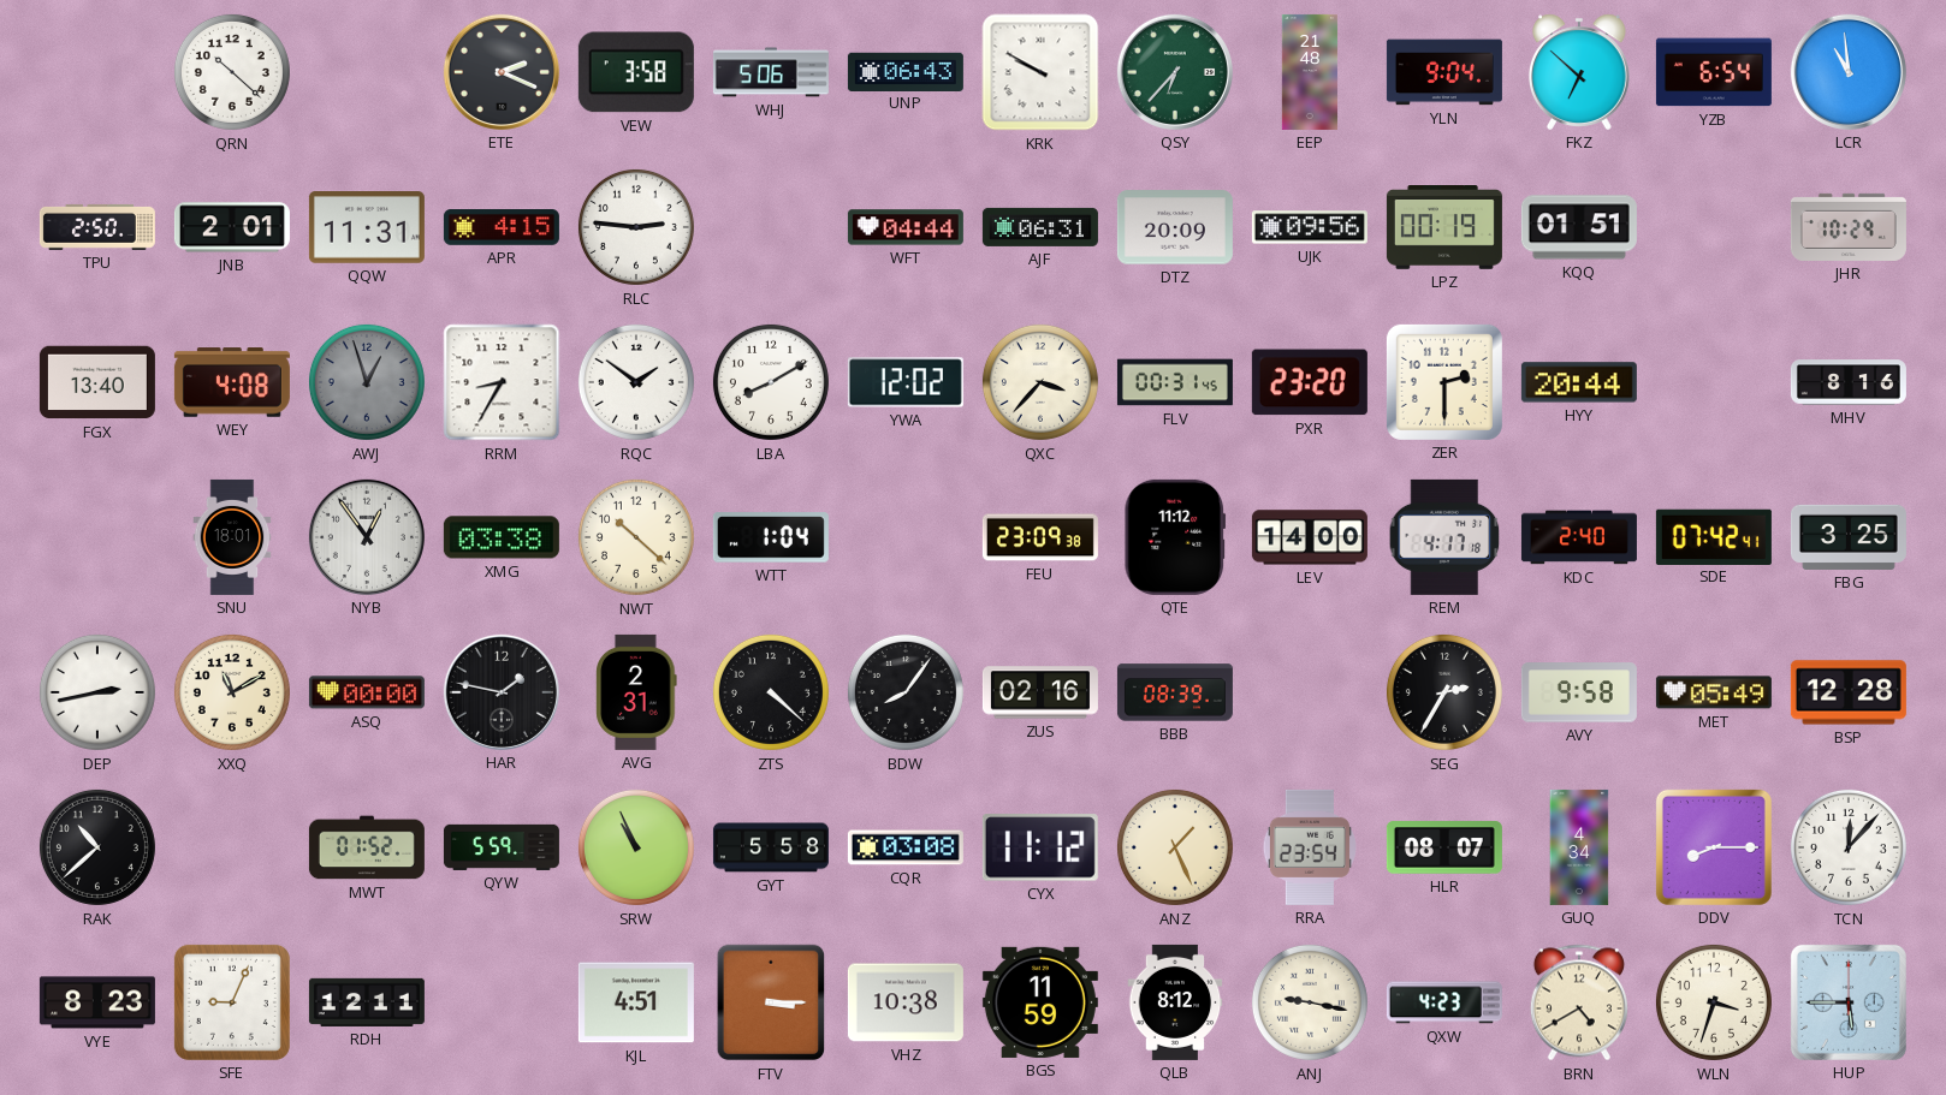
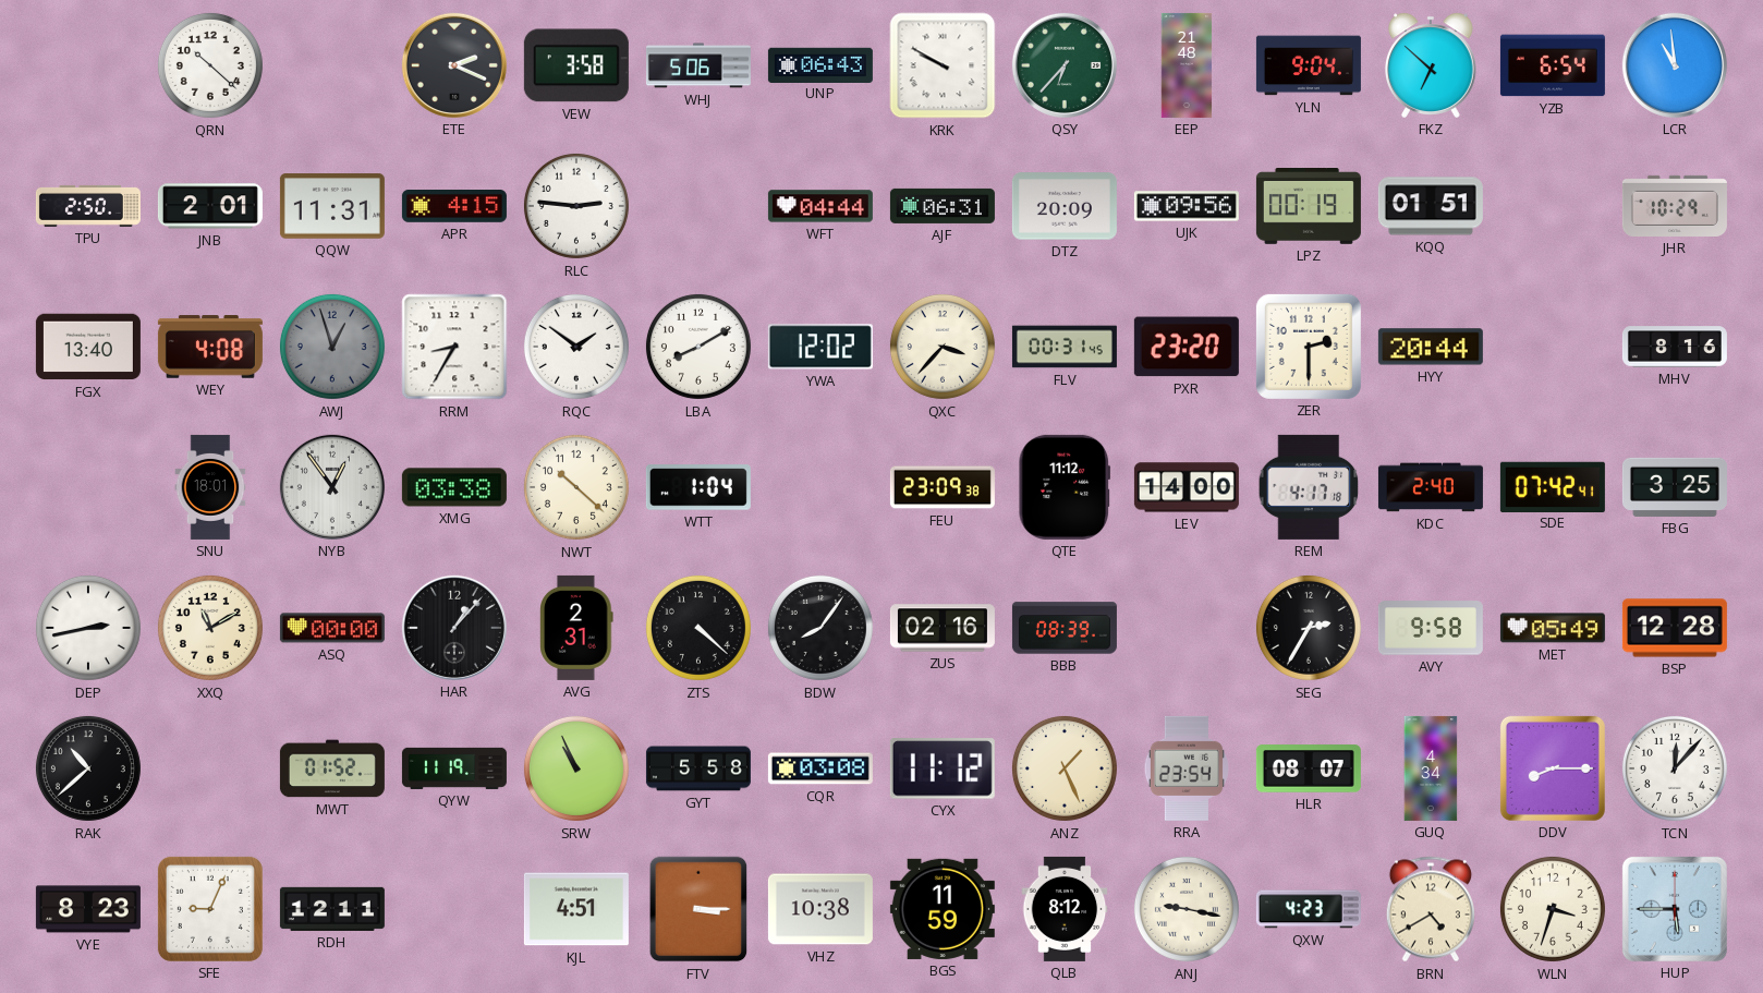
HAR: 1:47 -> 1:07 (454, 628)
QYW: 5:59 -> 11:19 (454, 768)
